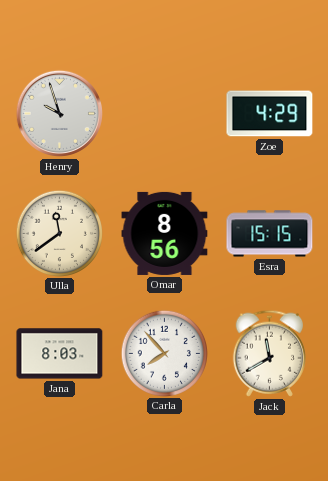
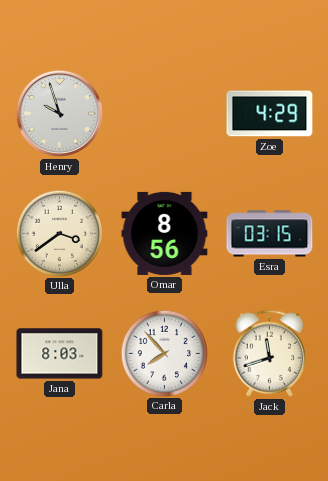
Ulla: 11:39 -> 3:39 (59, 233)
Esra: 15:15 -> 03:15 (270, 234)
Jack: 11:40 -> 11:42 (269, 353)
